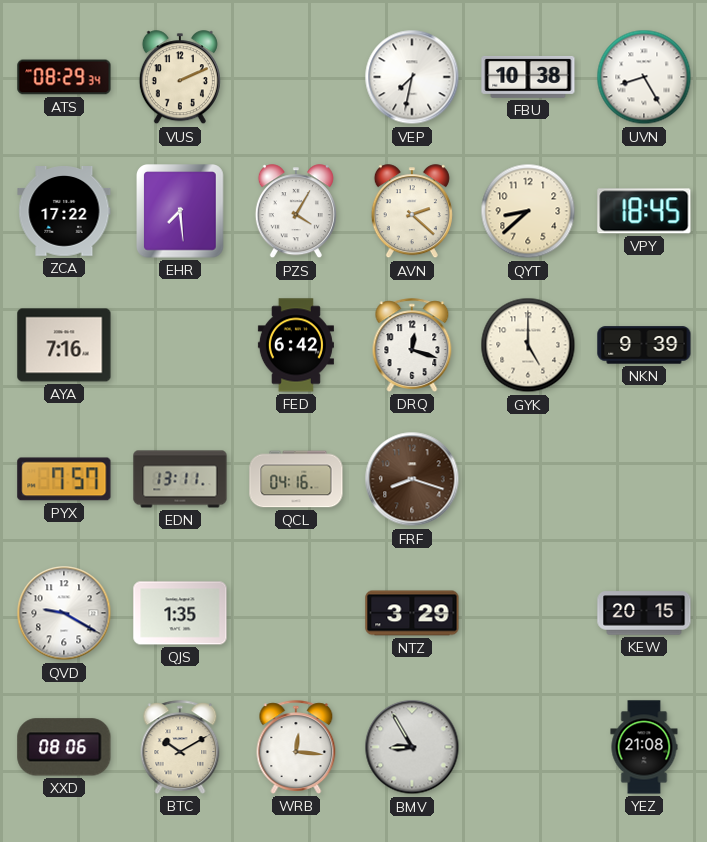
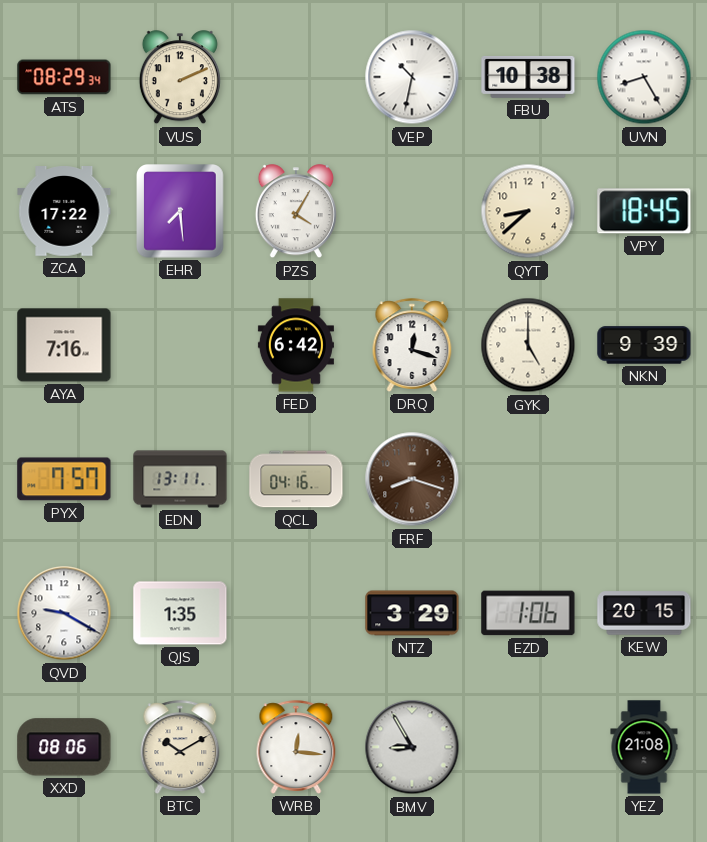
VEP: 7:32 -> 10:32 (412, 77)
AVN: 2:22 -> none (412, 212)
EZD: none -> 1:06 (528, 613)
